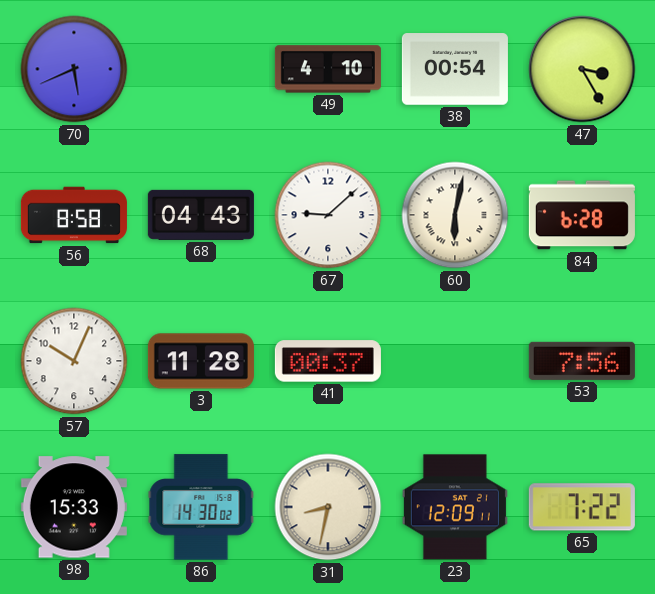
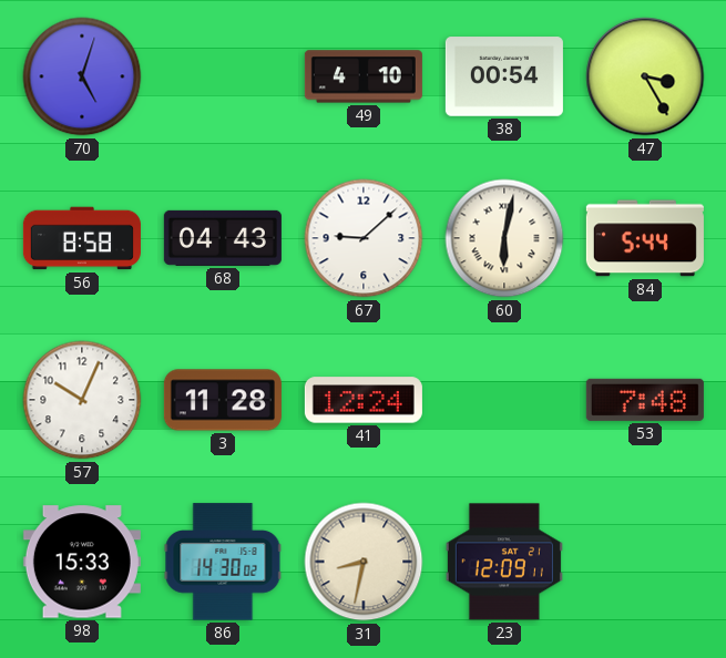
70: 5:41 -> 5:03 (82, 76)
84: 6:28 -> 5:44 (645, 238)
41: 00:37 -> 12:24 (364, 400)
53: 7:56 -> 7:48 (645, 400)
65: 7:22 -> none (582, 507)
